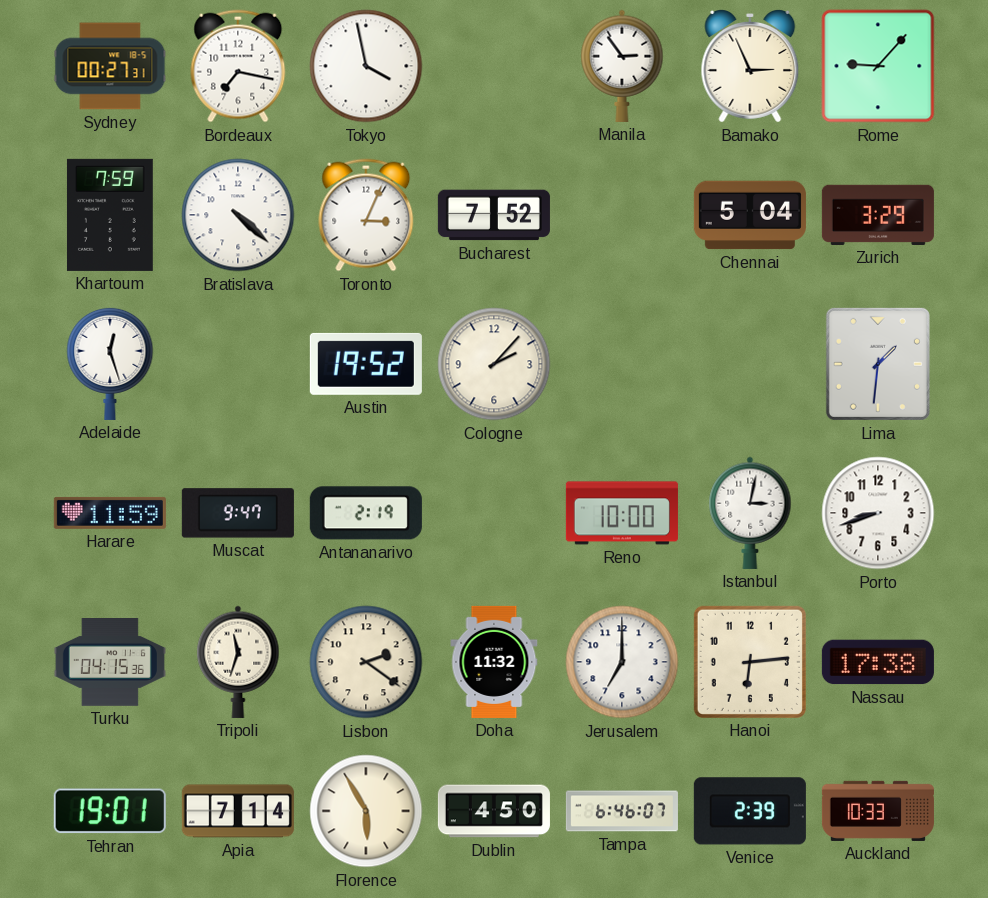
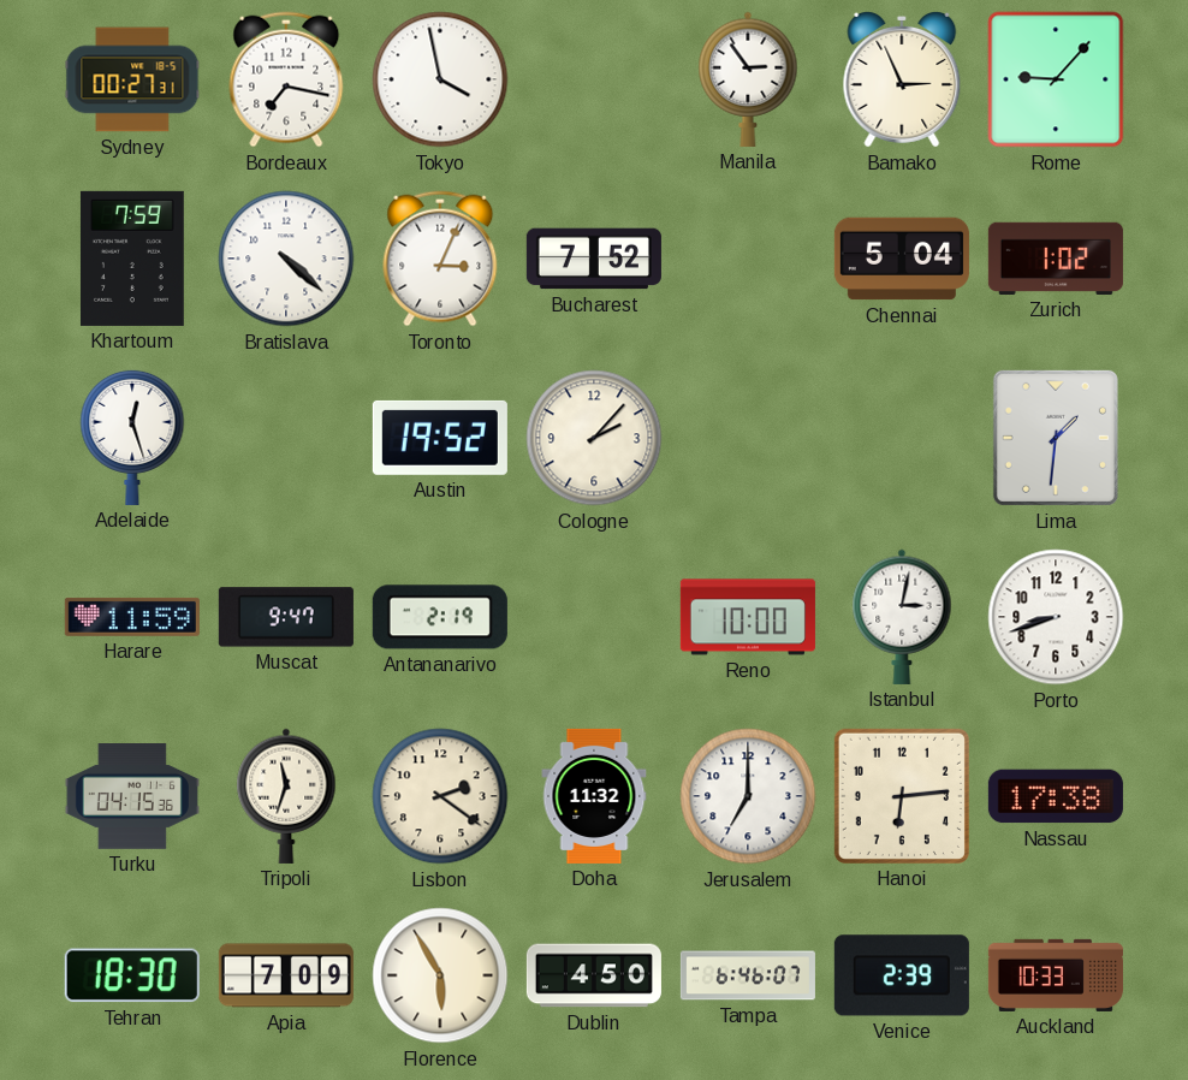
Zurich: 3:29 -> 1:02 (1056, 259)
Tehran: 19:01 -> 18:30 (132, 975)
Apia: 7:14 -> 7:09 (286, 975)
